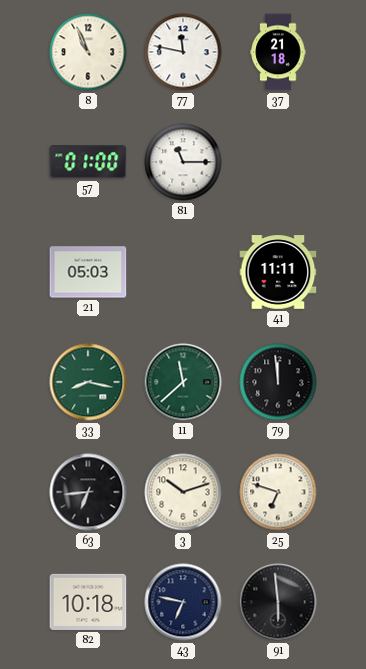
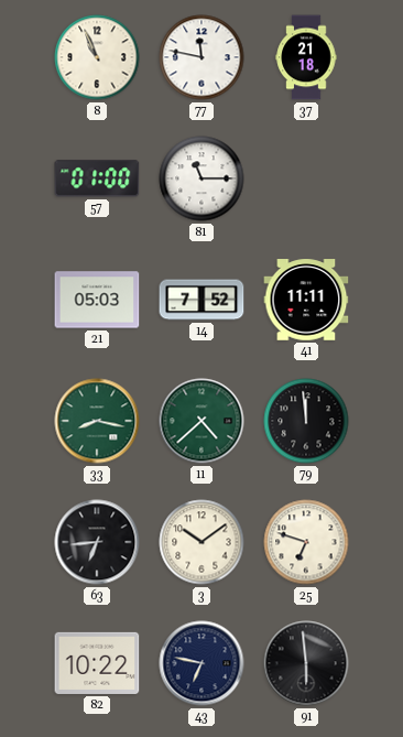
14: none -> 7:52 (201, 300)
11: 11:38 -> 4:38 (201, 421)
3: 10:12 -> 10:09 (201, 542)
82: 10:18 -> 10:22 (97, 663)
